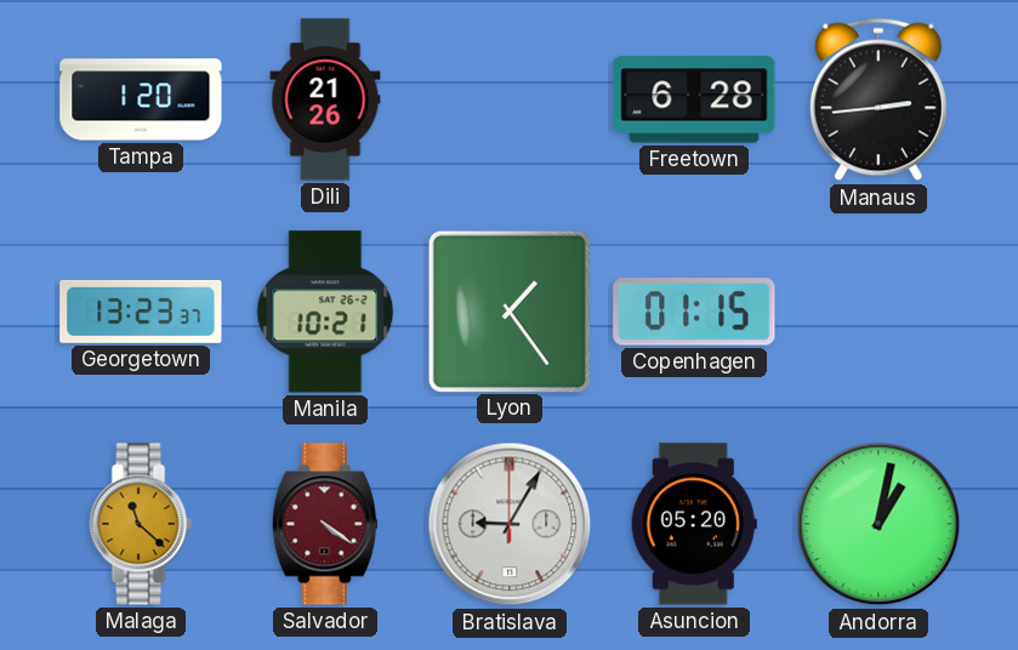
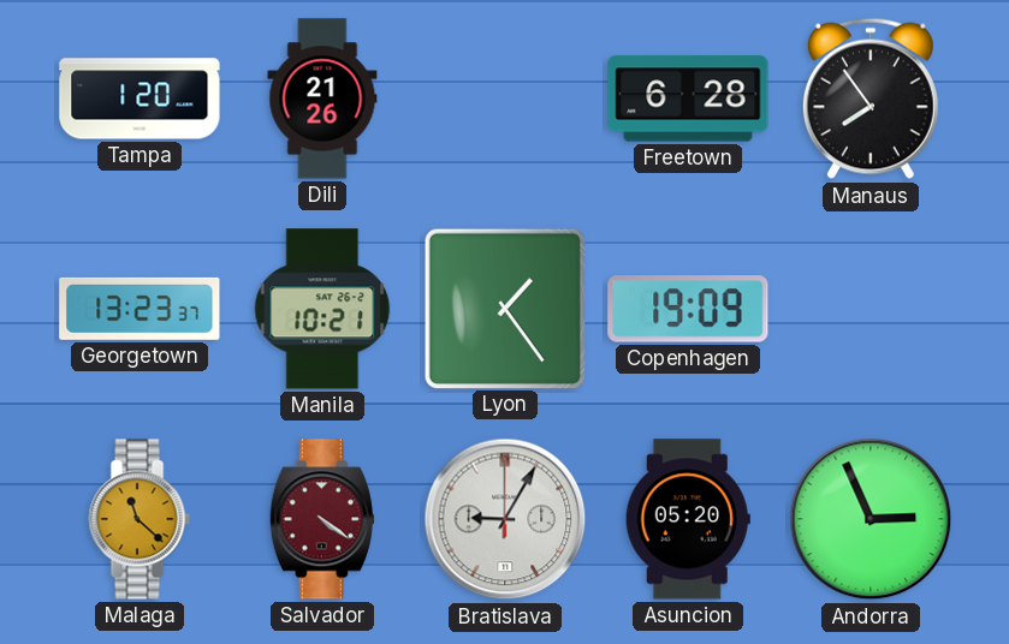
Manaus: 2:44 -> 7:54 (871, 99)
Copenhagen: 01:15 -> 19:09 (688, 309)
Andorra: 1:02 -> 2:56 (871, 519)
